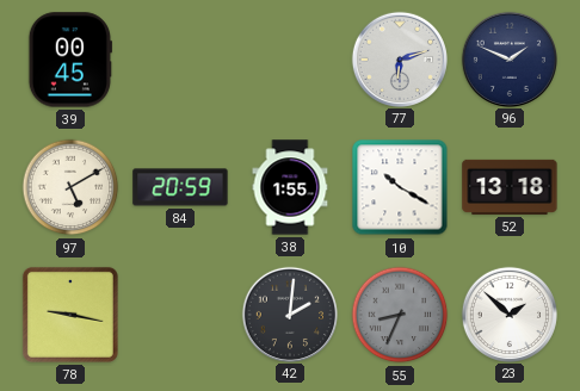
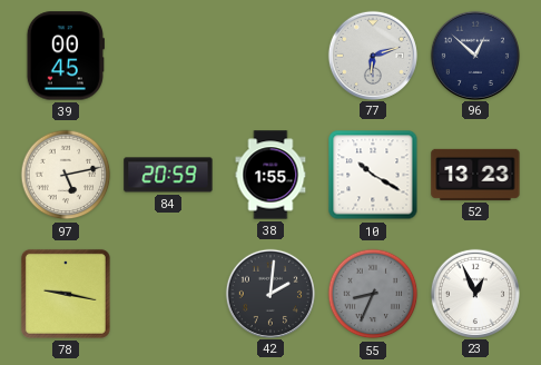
96: 1:49 -> 12:52 (474, 55)
97: 5:10 -> 5:13 (66, 175)
52: 13:18 -> 13:23 (475, 175)
23: 1:52 -> 12:56 (474, 293)
